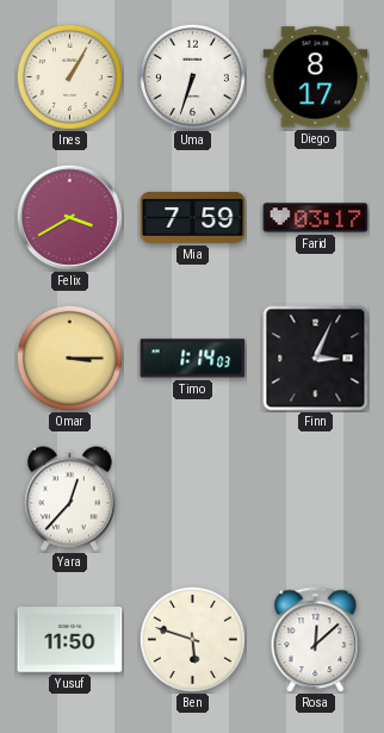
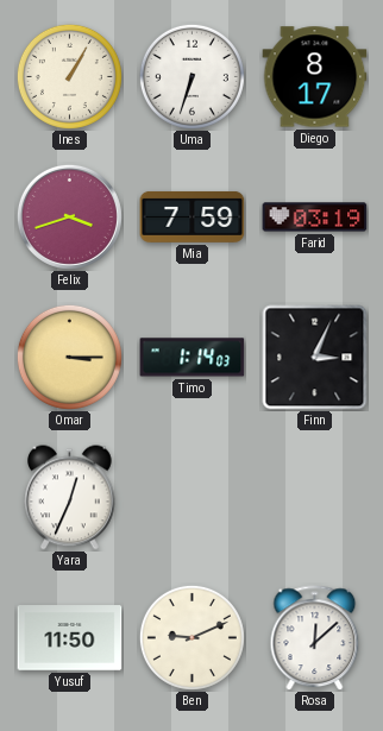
Felix: 3:40 -> 3:42 (69, 216)
Farid: 03:17 -> 03:19 (315, 218)
Yara: 12:37 -> 12:34 (70, 498)
Ben: 5:48 -> 9:11 (191, 637)
